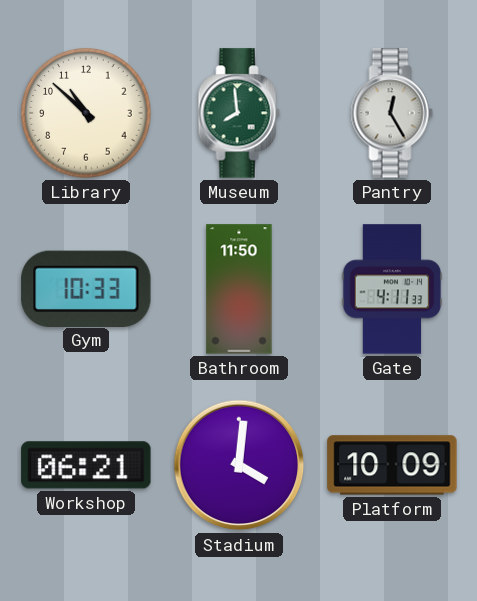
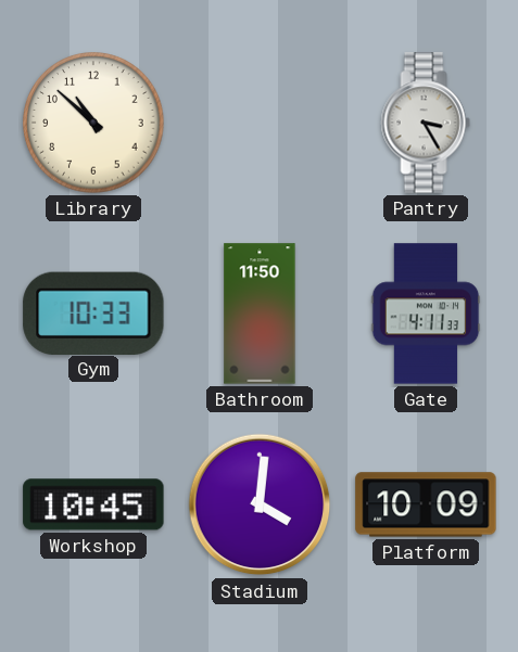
Museum: 7:59 -> none (239, 113)
Pantry: 12:25 -> 3:25 (426, 123)
Workshop: 06:21 -> 10:45 (93, 504)
